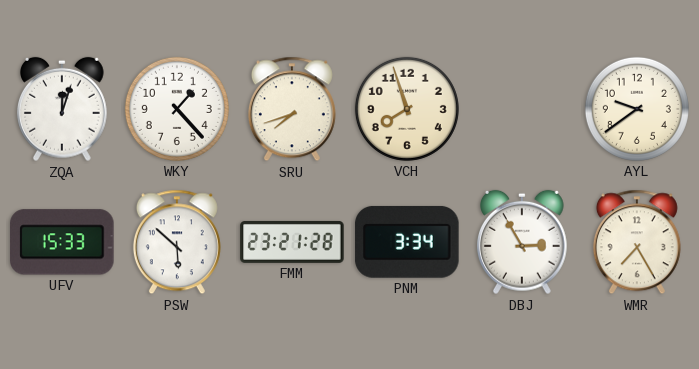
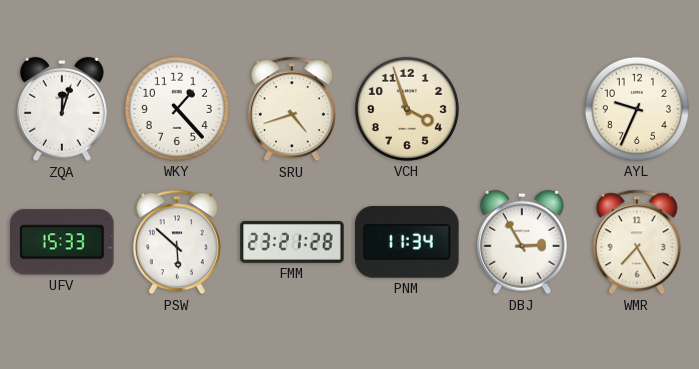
SRU: 7:42 -> 4:42 (292, 109)
VCH: 7:57 -> 3:57 (407, 109)
AYL: 9:39 -> 9:34 (637, 109)
PNM: 3:34 -> 11:34 (407, 242)
